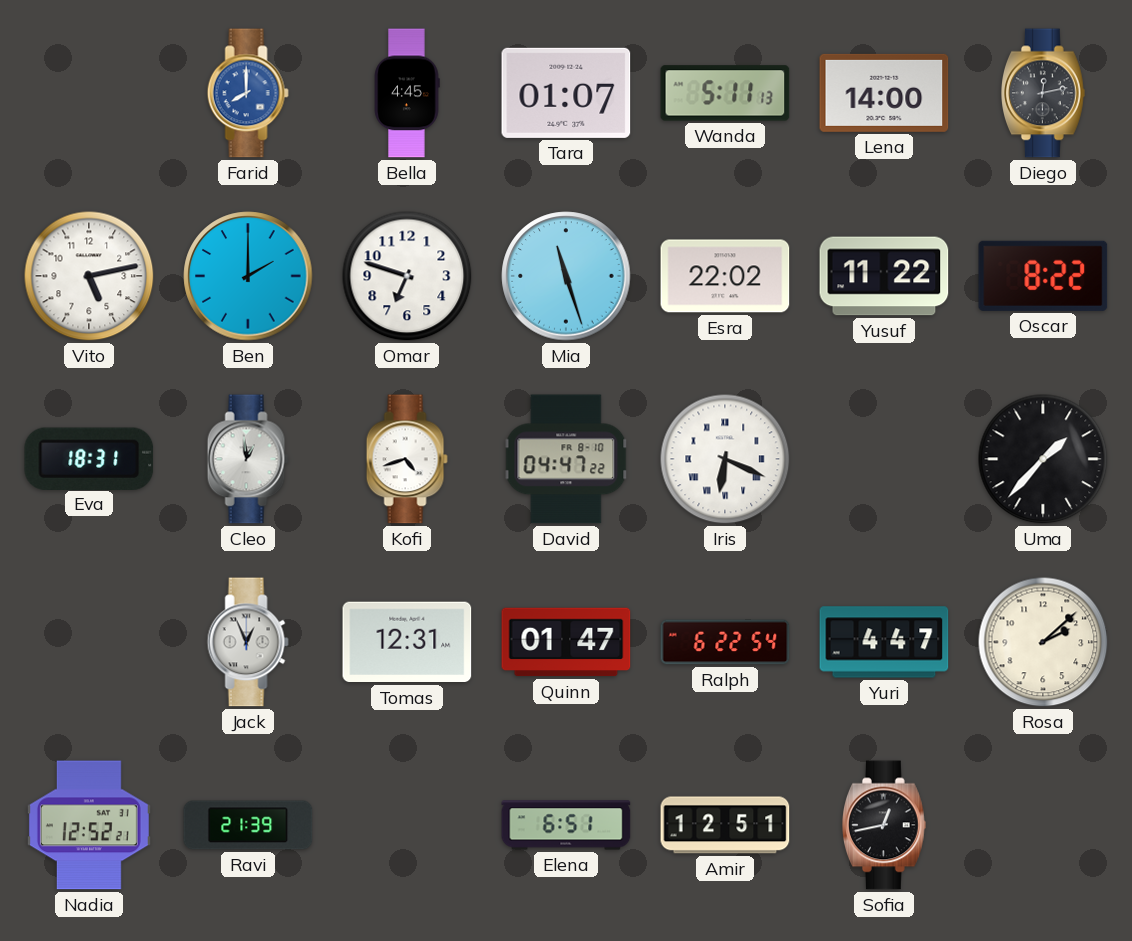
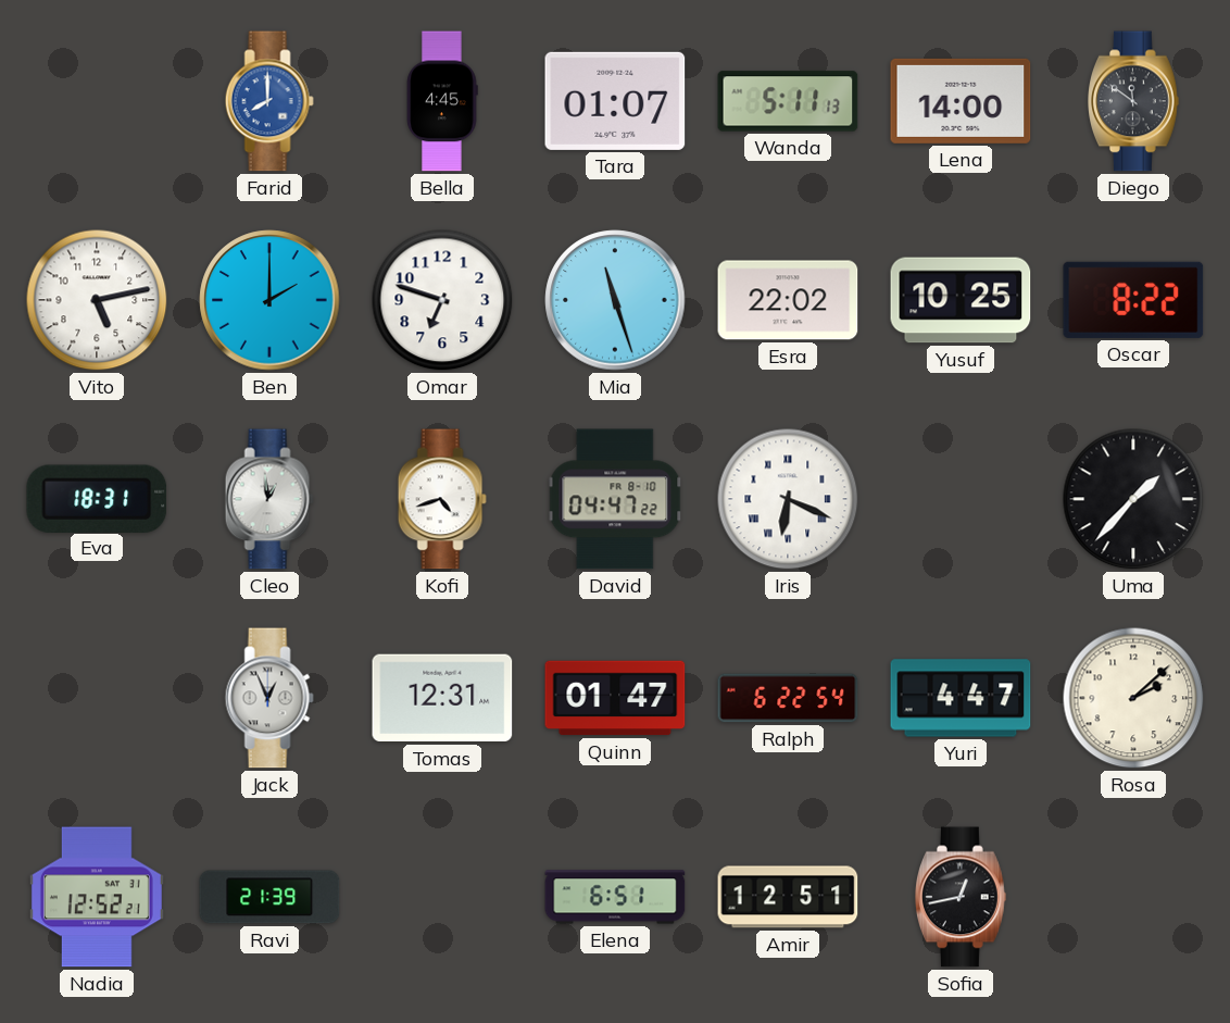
Diego: 12:13 -> 11:51 (1134, 101)
Yusuf: 11:22 -> 10:25 (961, 300)
